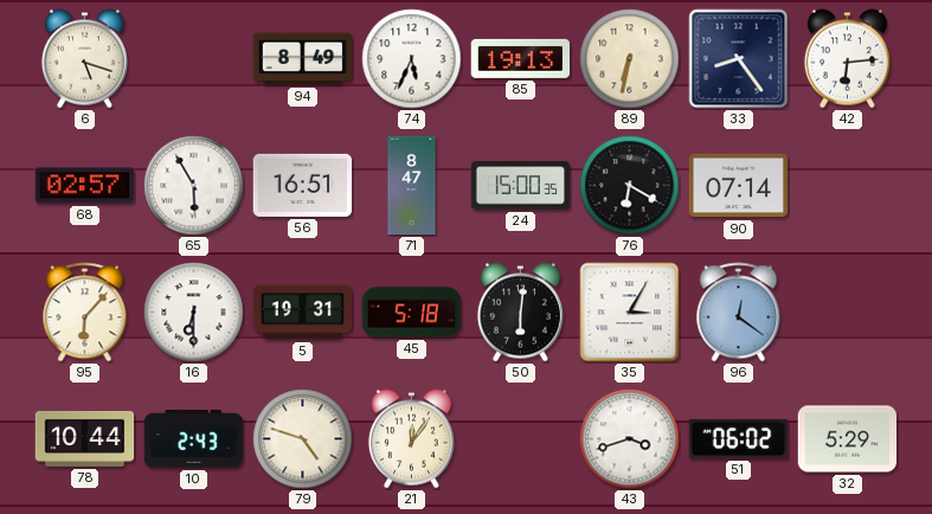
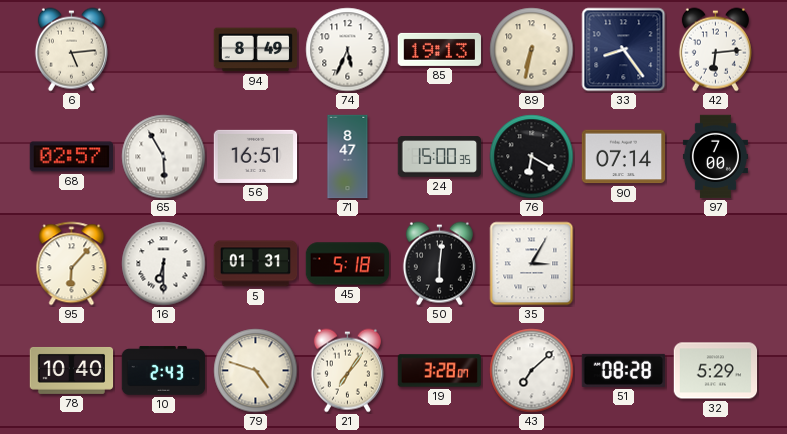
6: 5:18 -> 5:14 (71, 50)
97: none -> 7:00 (715, 157)
5: 19:31 -> 01:31 (256, 264)
96: 12:21 -> none (739, 313)
78: 10:44 -> 10:40 (72, 370)
21: 12:06 -> 7:06 (347, 371)
19: none -> 3:28 (440, 371)
43: 3:42 -> 7:08 (532, 371)
51: 06:02 -> 08:28 (624, 370)
